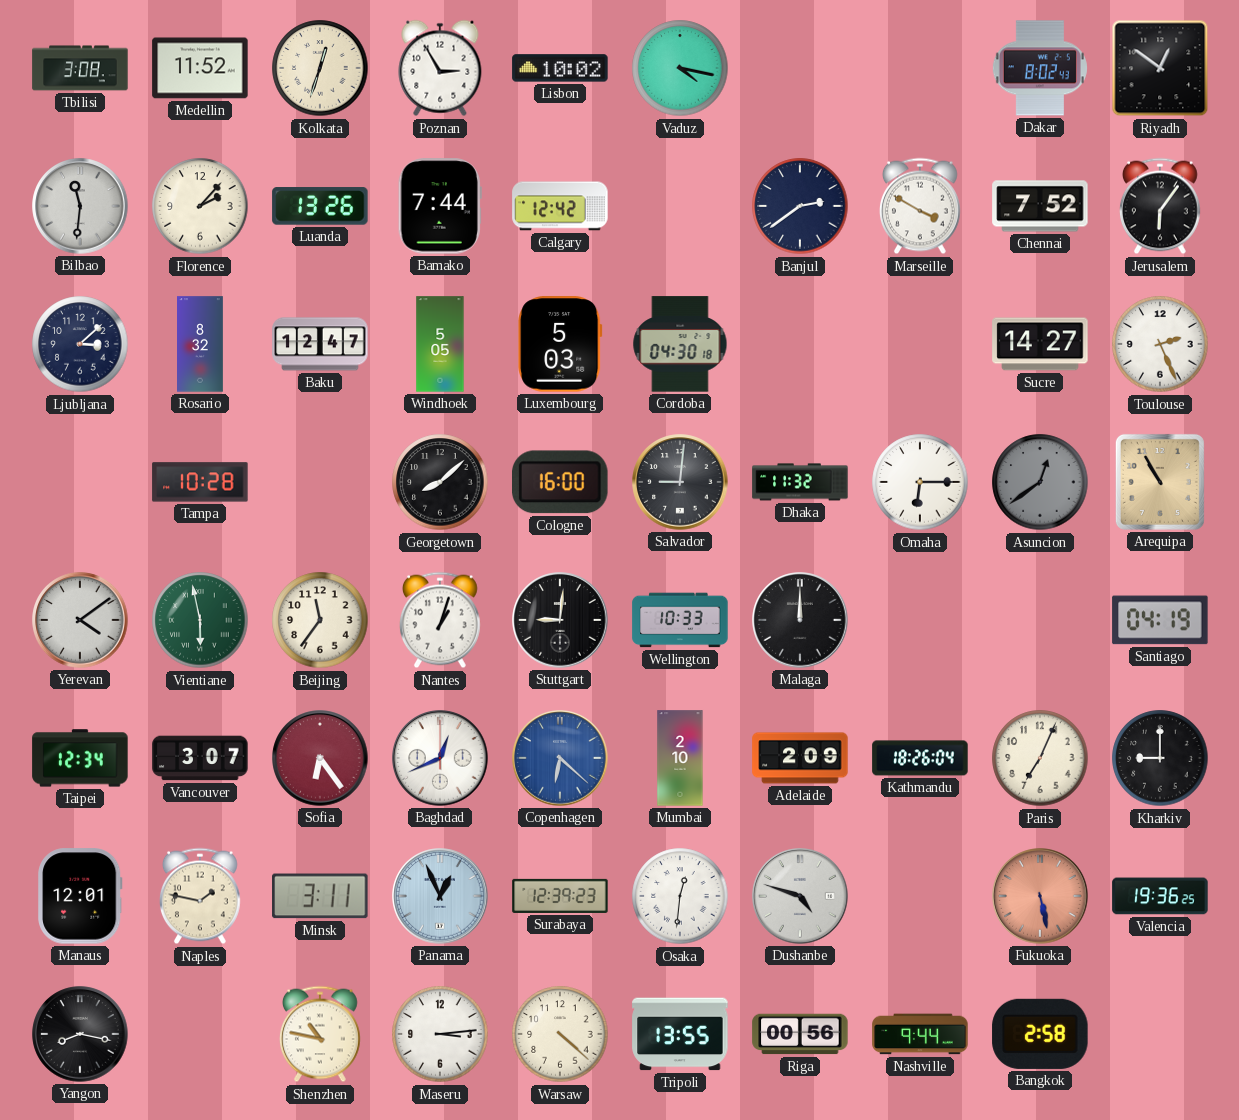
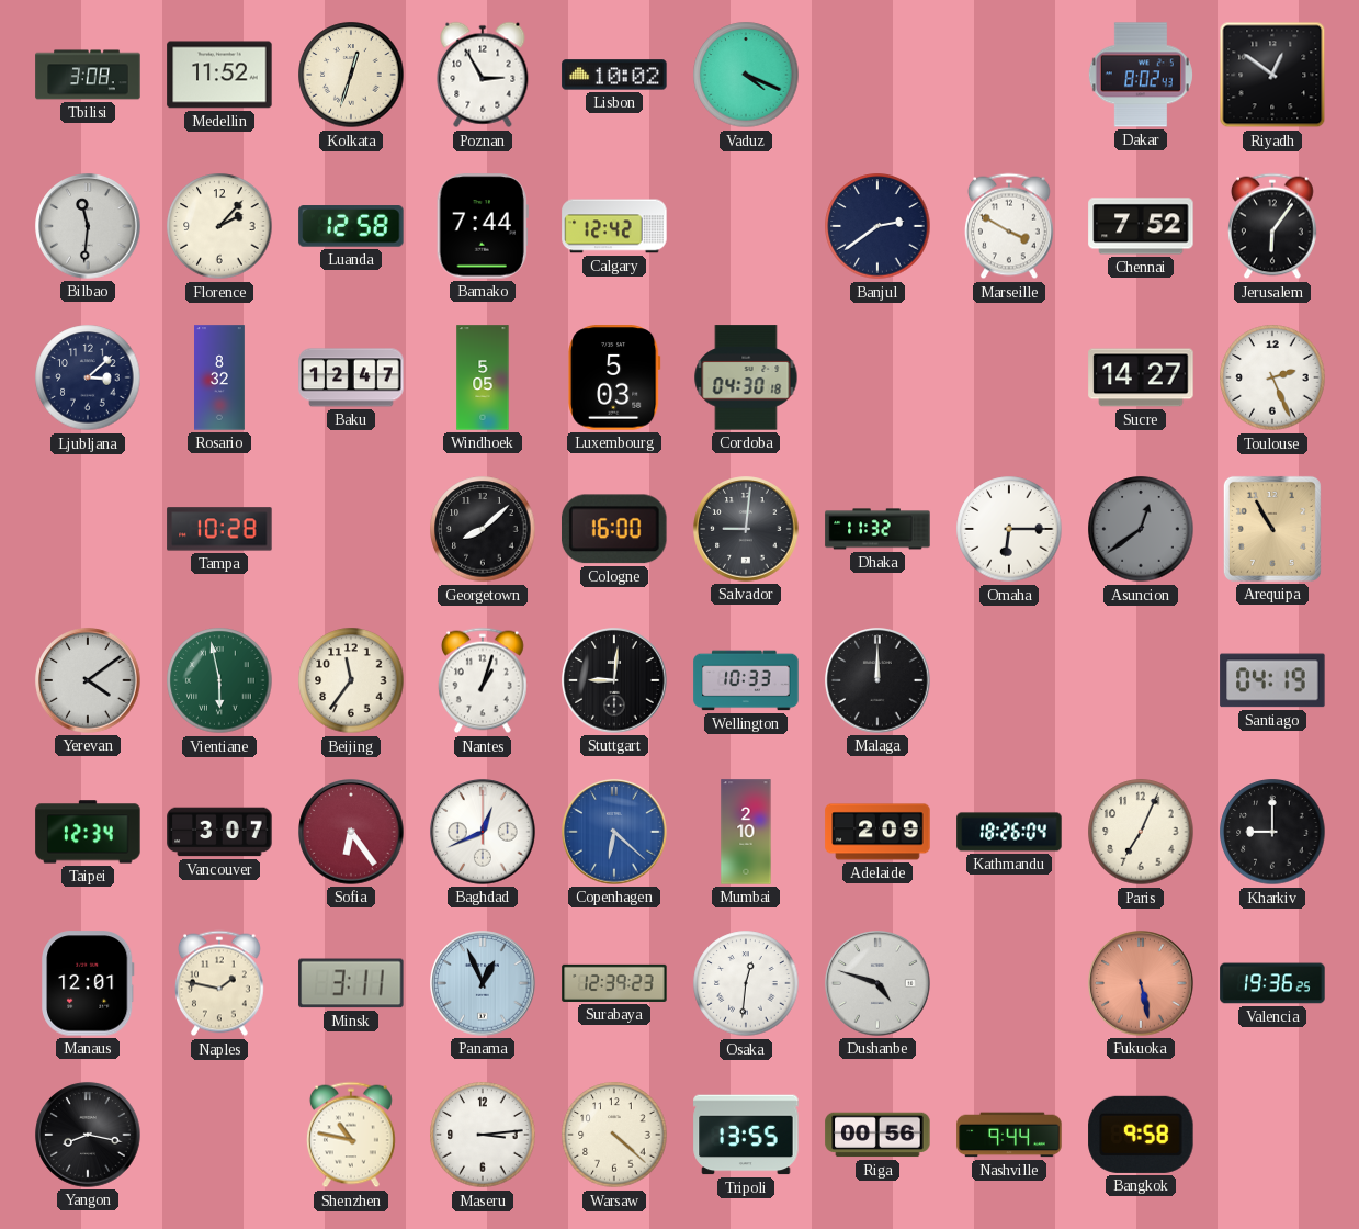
Vaduz: 4:17 -> 4:19 (746, 75)
Luanda: 13:26 -> 12:58 (351, 226)
Bangkok: 2:58 -> 9:58 (1141, 1135)
